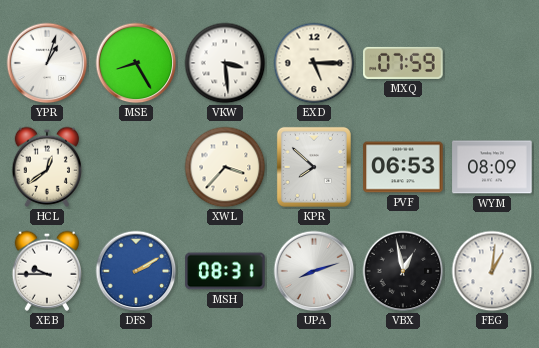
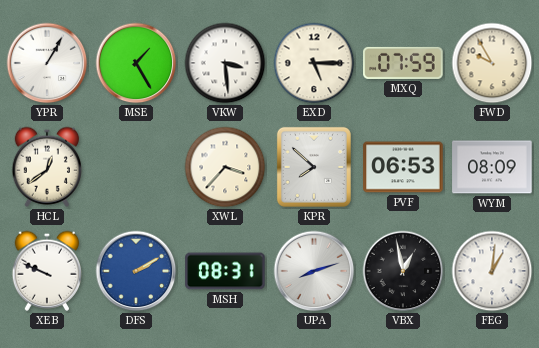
YPR: 1:03 -> 1:05 (47, 63)
MSE: 8:25 -> 1:25 (136, 63)
FWD: none -> 9:55 (492, 63)
XEB: 9:45 -> 9:49 (46, 271)
